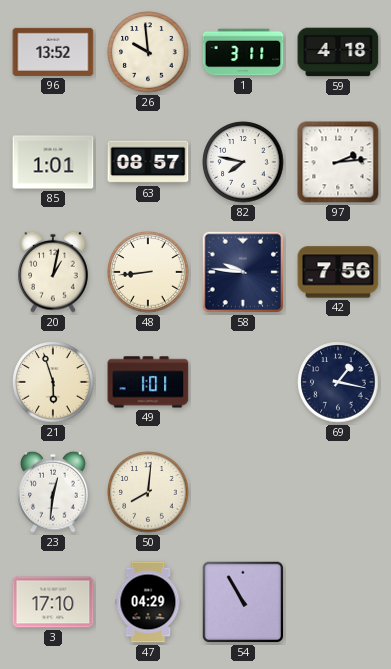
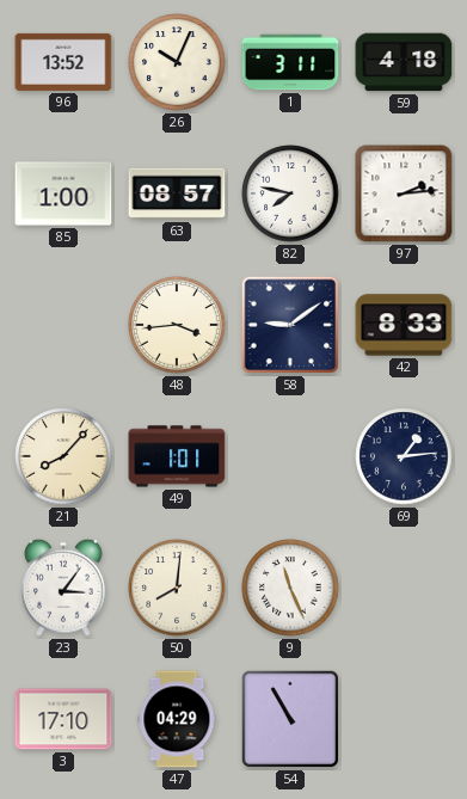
26: 9:59 -> 10:04 (177, 62)
85: 1:01 -> 1:00 (63, 193)
20: 1:02 -> none (53, 272)
48: 8:44 -> 3:44 (177, 325)
58: 9:46 -> 9:09 (290, 325)
42: 7:56 -> 8:33 (404, 325)
21: 5:57 -> 8:07 (63, 456)
69: 1:17 -> 1:14 (404, 456)
23: 12:31 -> 3:06 (63, 588)
9: none -> 11:26 (290, 588)
